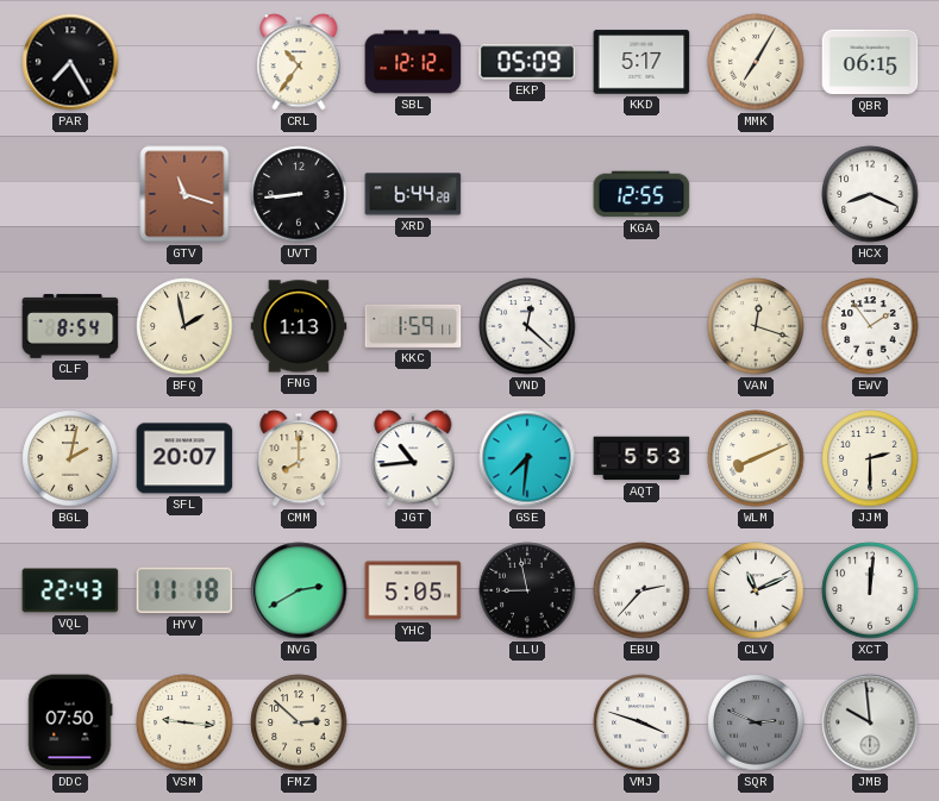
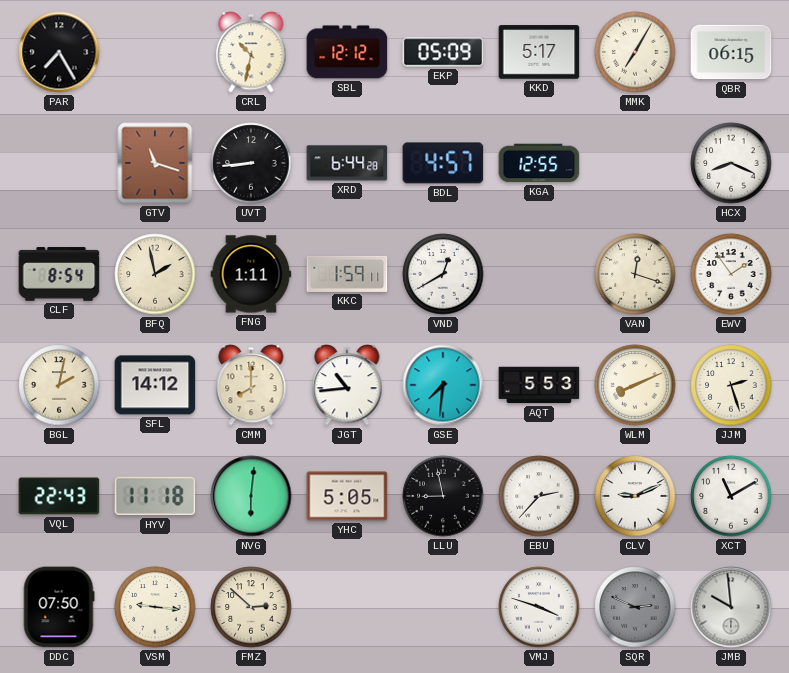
CRL: 10:36 -> 10:32 (251, 52)
BDL: none -> 4:57 (443, 163)
FNG: 1:13 -> 1:11 (251, 274)
VND: 12:22 -> 12:40 (443, 274)
SFL: 20:07 -> 14:12 (155, 385)
JJM: 2:30 -> 2:27 (731, 385)
NVG: 2:40 -> 6:01 (251, 496)
CLV: 11:11 -> 9:11 (635, 496)
XCT: 12:01 -> 11:10 (731, 496)
